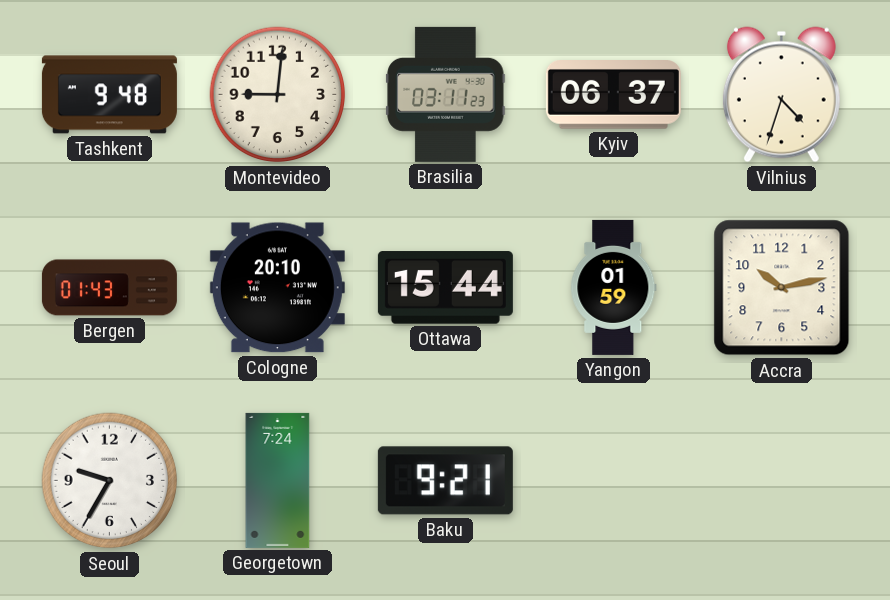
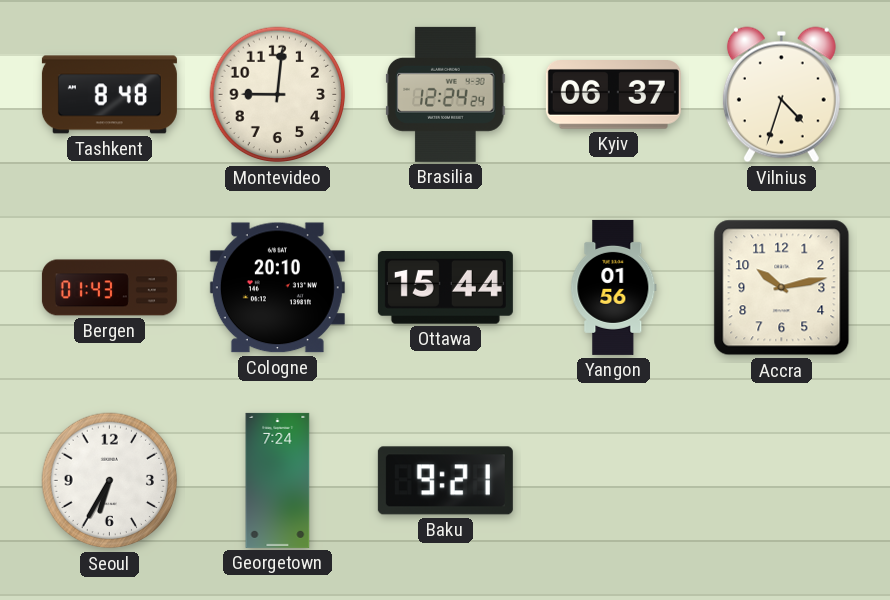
Tashkent: 9:48 -> 8:48 (109, 95)
Brasilia: 03:11 -> 12:24 (446, 94)
Yangon: 01:59 -> 01:56 (614, 287)
Seoul: 9:35 -> 6:35 (110, 481)
